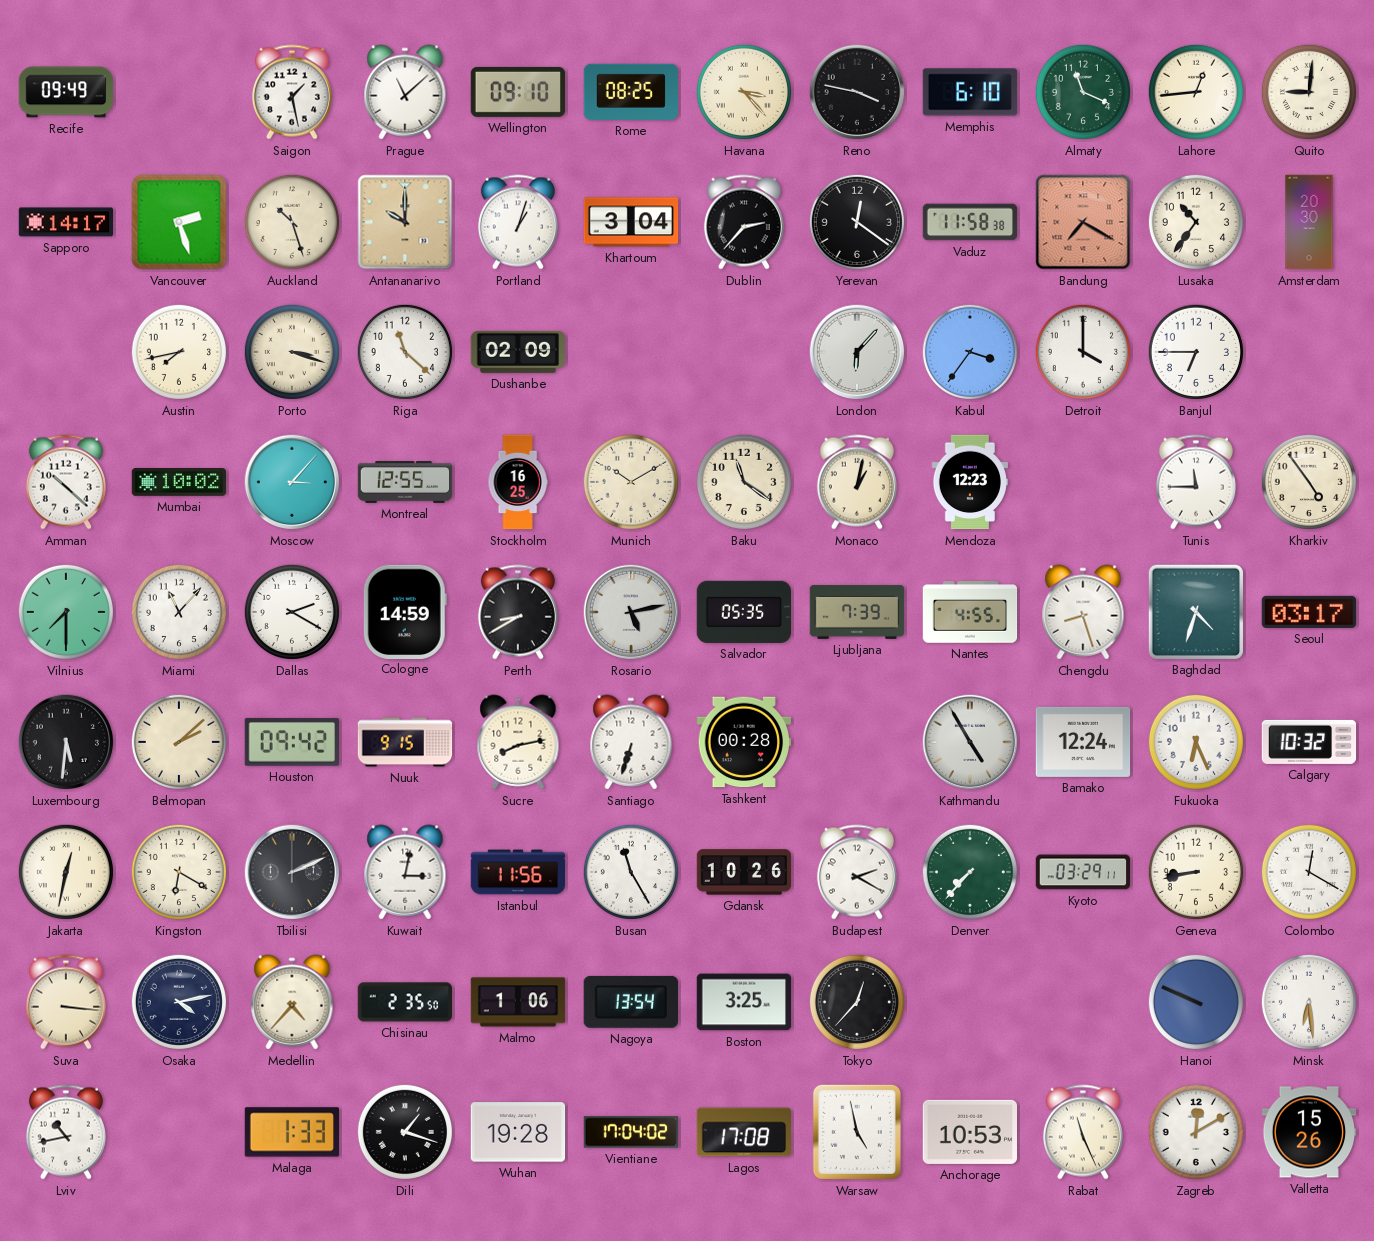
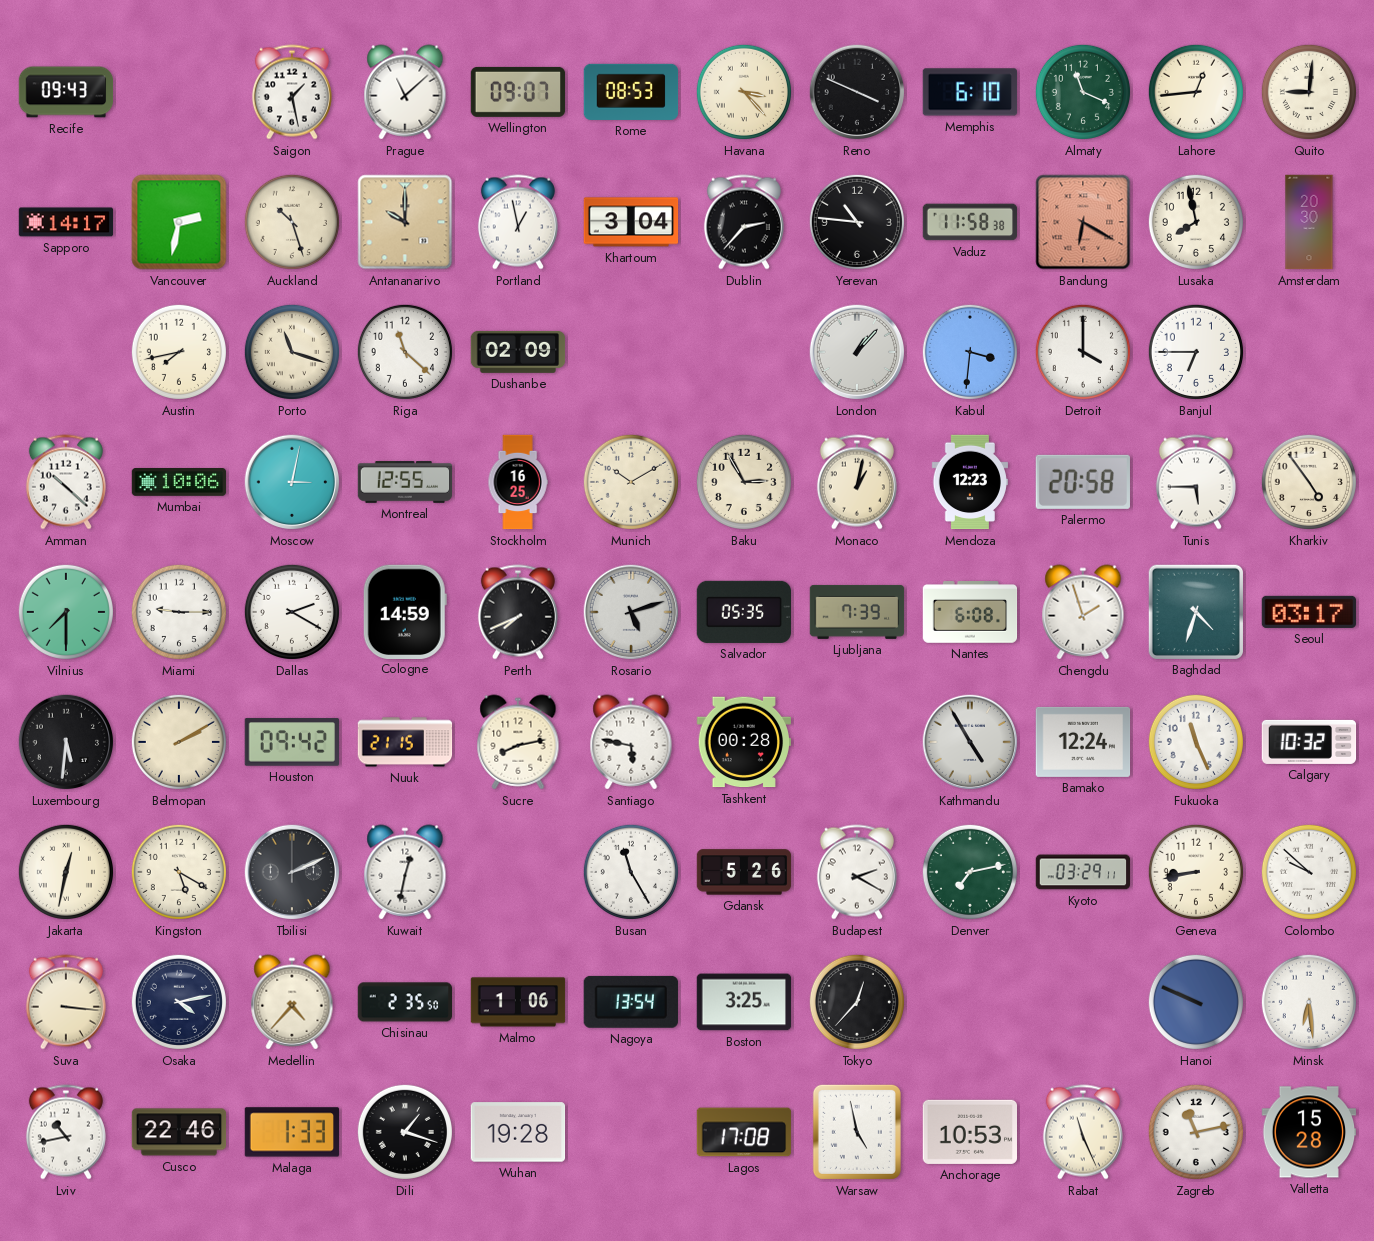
Recife: 09:49 -> 09:43 (66, 92)
Wellington: 09:10 -> 09:07 (518, 92)
Rome: 08:25 -> 08:53 (631, 92)
Reno: 3:47 -> 3:49 (857, 92)
Vancouver: 2:27 -> 2:32 (179, 222)
Portland: 1:03 -> 12:58 (518, 222)
Yerevan: 12:21 -> 10:46 (857, 222)
Bandung: 7:20 -> 6:20 (1083, 222)
Lusaka: 10:36 -> 7:58 (1196, 222)
Porto: 3:18 -> 11:18 (292, 352)
London: 6:07 -> 1:07 (857, 352)
Kabul: 3:36 -> 3:31 (970, 352)
Mumbai: 10:02 -> 10:06 (179, 483)
Moscow: 3:07 -> 3:02 (292, 482)
Baku: 11:21 -> 2:55 (744, 482)
Palermo: none -> 20:58 (1083, 482)
Tunis: 11:45 -> 5:45 (1196, 482)
Miami: 11:07 -> 9:15 (179, 612)
Perth: 8:40 -> 7:41 (518, 612)
Rosario: 5:13 -> 5:12 (631, 612)
Nantes: 4:55 -> 6:08 (970, 612)
Chengdu: 8:27 -> 1:57 (1083, 612)
Belmopan: 2:08 -> 2:10 (179, 742)
Nuuk: 9:15 -> 21:15 (405, 742)
Santiago: 6:33 -> 5:47 (631, 742)
Fukuoka: 6:26 -> 11:26 (1196, 742)
Kingston: 6:20 -> 5:20 (179, 872)
Kuwait: 3:02 -> 12:32 (405, 872)
Istanbul: 11:56 -> none (518, 872)
Gdansk: 10:26 -> 5:26 (744, 872)
Denver: 7:37 -> 7:13 (970, 872)
Colombo: 12:20 -> 9:52 (1309, 872)
Cusco: none -> 22:46 (179, 1132)
Vientiane: 17:04 -> none (631, 1132)
Zagreb: 12:10 -> 11:13 (1196, 1132)
Valletta: 15:26 -> 15:28 (1309, 1132)
